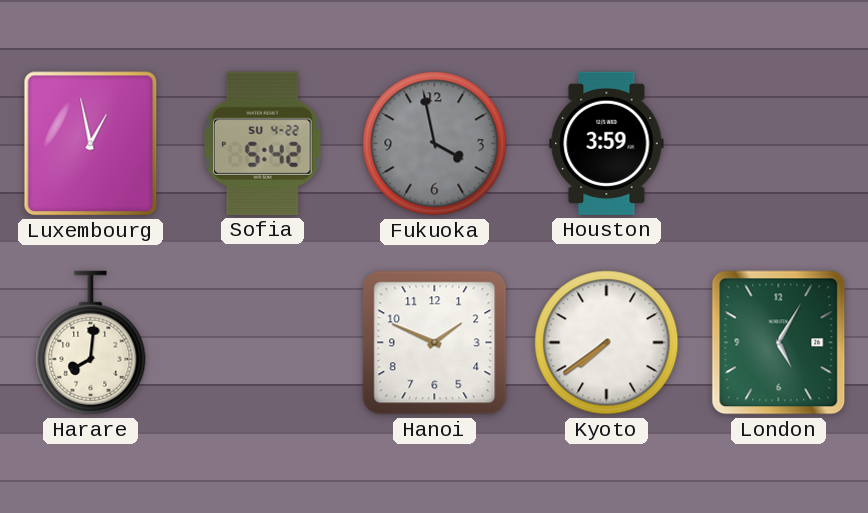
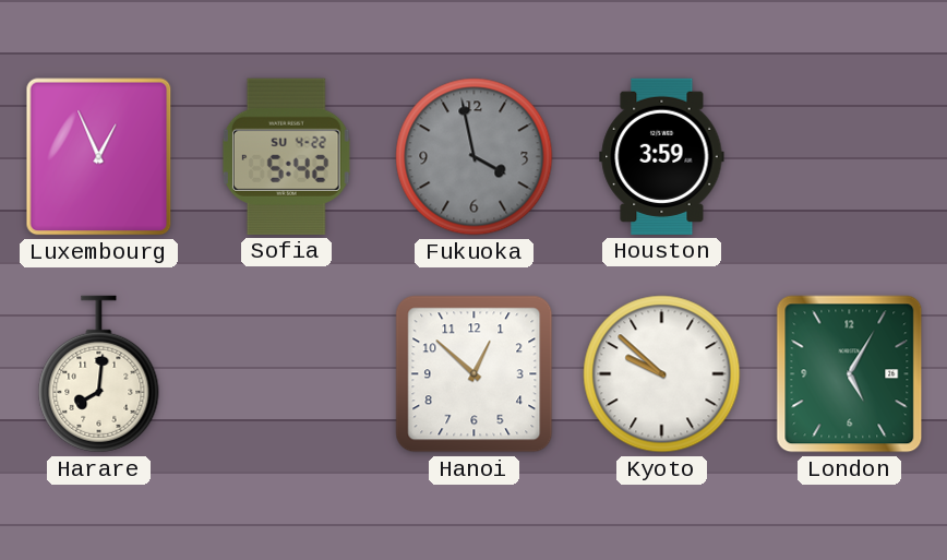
Luxembourg: 12:58 -> 12:56 (99, 157)
Hanoi: 1:49 -> 12:52 (475, 374)
Kyoto: 7:39 -> 9:52 (662, 374)
